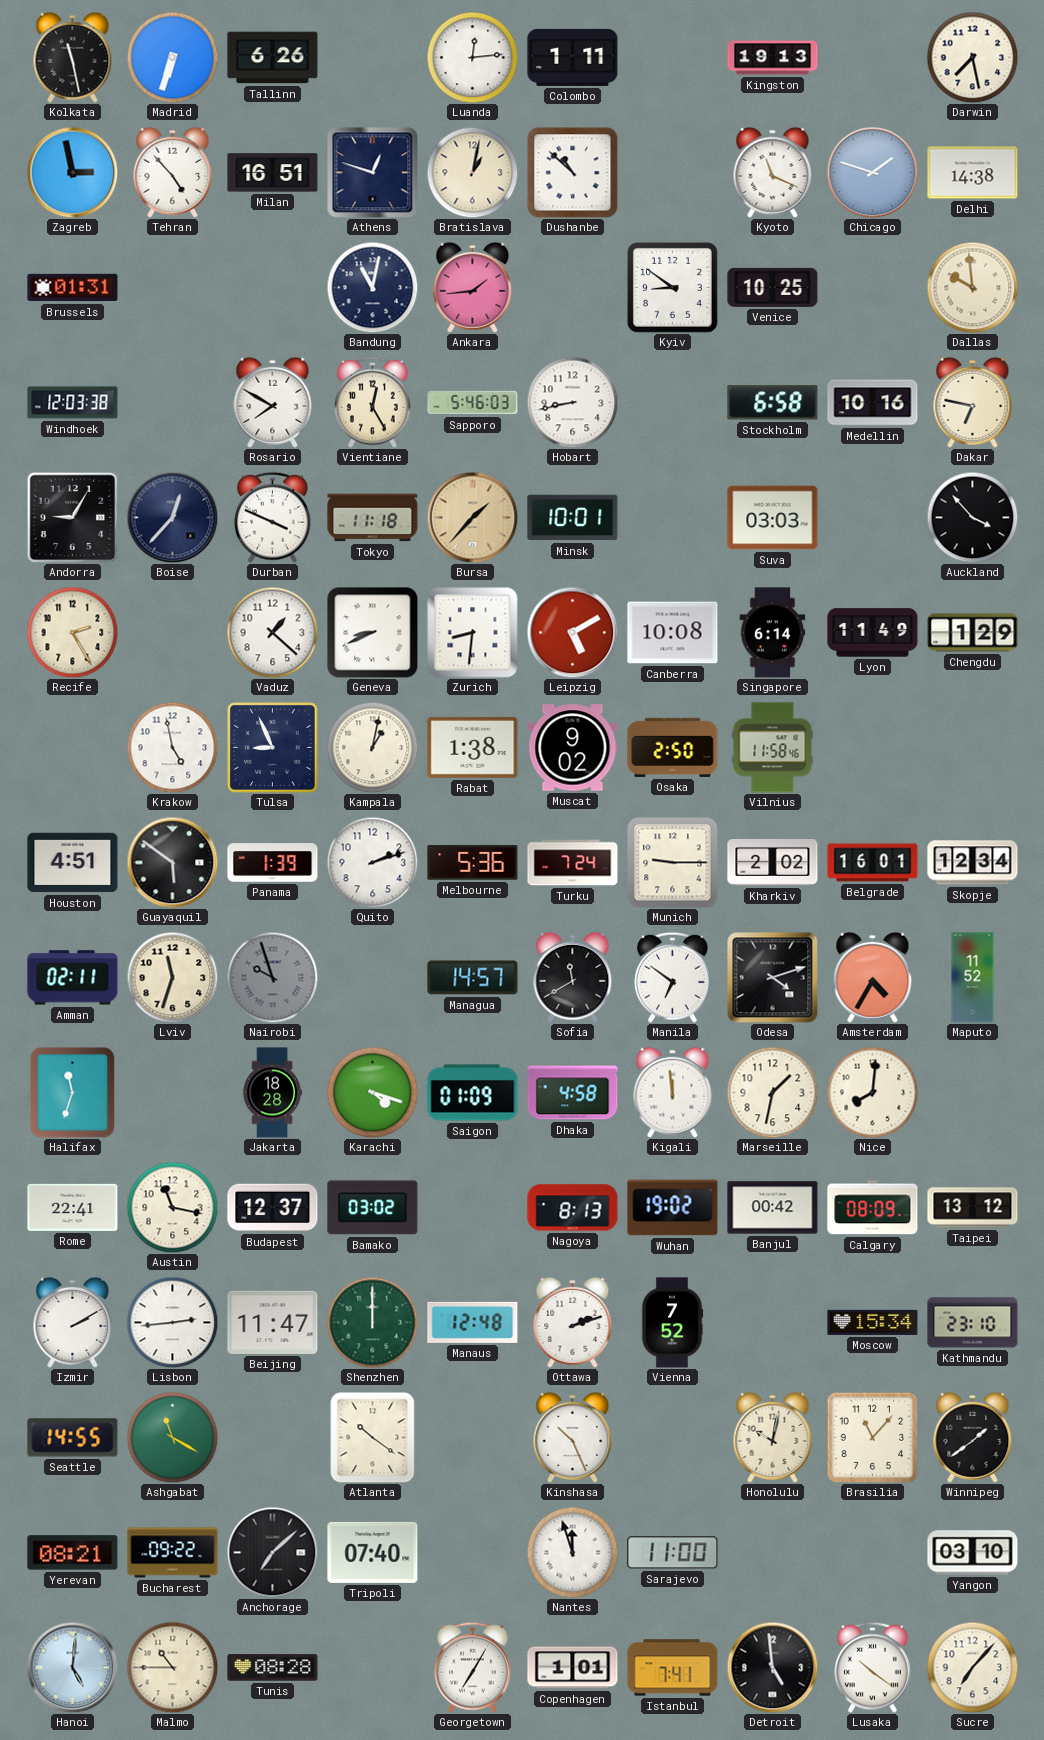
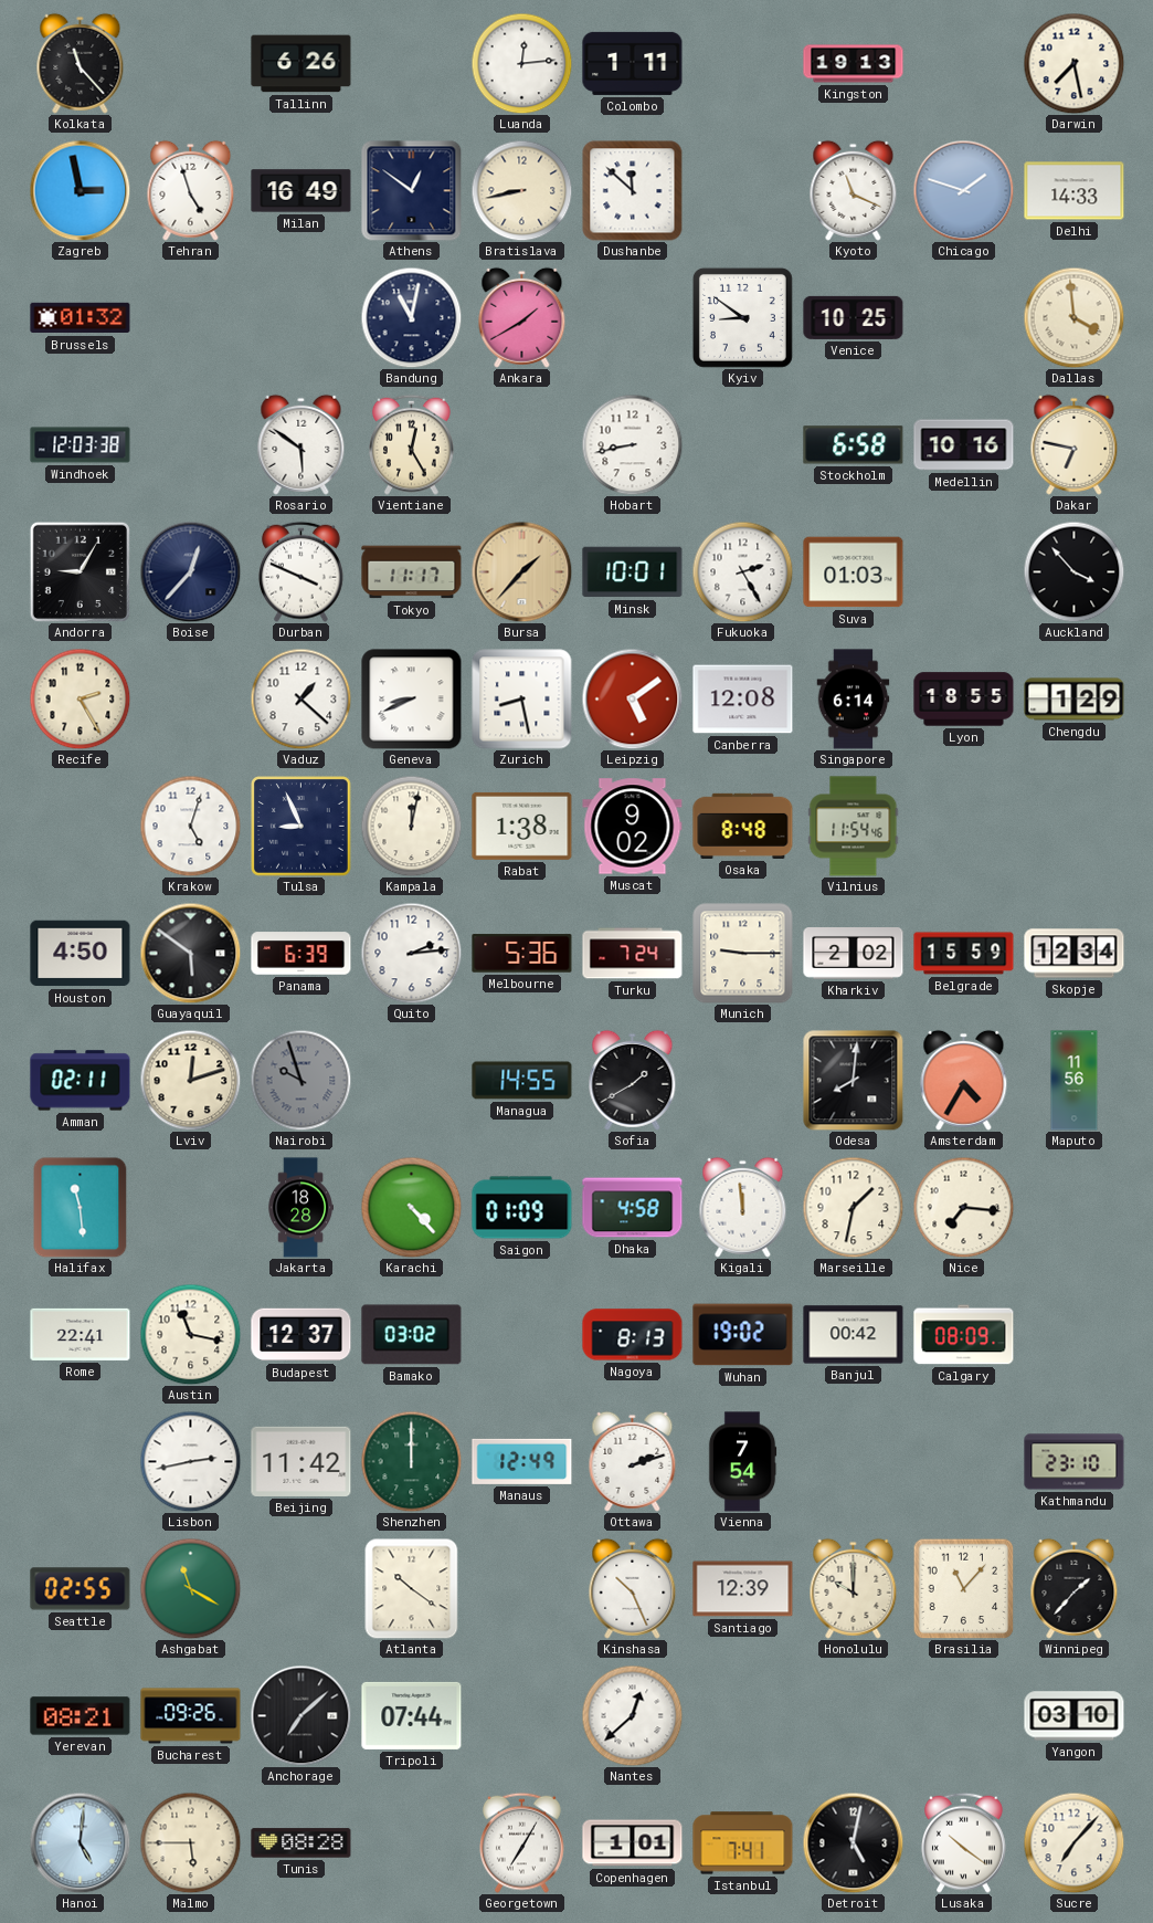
Kolkata: 11:28 -> 11:23 (81, 63)
Madrid: 6:33 -> none (172, 57)
Tehran: 4:53 -> 4:57 (191, 190)
Milan: 16:51 -> 16:49 (302, 191)
Athens: 12:48 -> 12:51 (411, 190)
Bratislava: 1:02 -> 8:43 (521, 190)
Dushanbe: 10:52 -> 11:52 (633, 191)
Delhi: 14:38 -> 14:33 (1075, 191)
Brussels: 01:31 -> 01:32 (81, 318)
Ankara: 1:44 -> 1:40 (522, 317)
Dallas: 9:59 -> 3:59 (1073, 317)
Rosario: 7:50 -> 5:51 (302, 444)
Sapporo: 5:46 -> none (473, 403)
Tokyo: 11:18 -> 11:17 (412, 572)
Fukuoka: none -> 2:25 (742, 571)
Suva: 03:03 -> 01:03 (854, 572)
Zurich: 8:31 -> 8:28 (522, 700)
Leipzig: 5:10 -> 5:09 (632, 698)
Canberra: 10:08 -> 12:08 (743, 700)
Lyon: 11:49 -> 18:55 (964, 700)
Krakow: 4:58 -> 5:03 (190, 826)
Kampala: 1:02 -> 12:02 (411, 826)
Osaka: 2:50 -> 8:48 (743, 826)
Vilnius: 11:58 -> 11:54 (854, 827)
Houston: 4:51 -> 4:50 (81, 954)
Panama: 1:39 -> 6:39 (302, 954)
Quito: 2:12 -> 2:14 (411, 953)
Belgrade: 16:01 -> 15:59 (964, 954)
Lviv: 11:33 -> 12:12 (190, 1080)
Managua: 14:57 -> 14:55 (522, 1081)
Sofia: 11:40 -> 1:40 (633, 1080)
Manila: 6:51 -> none (673, 977)
Odesa: 4:12 -> 8:01 (853, 1080)
Maputo: 11:52 -> 11:56 (1075, 1081)
Halifax: 11:33 -> 11:29 (81, 1207)
Karachi: 4:18 -> 4:23 (411, 1207)
Nice: 8:01 -> 7:16 (963, 1207)
Taipei: 13:12 -> none (973, 1208)
Izmir: 2:10 -> none (73, 1322)
Lisbon: 2:44 -> 2:43 (190, 1461)
Beijing: 11:47 -> 11:42 (302, 1461)
Manaus: 12:48 -> 12:49 (522, 1461)
Vienna: 7:52 -> 7:54 (742, 1462)
Moscow: 15:34 -> none (873, 1322)
Seattle: 14:55 -> 02:55 (81, 1589)
Santiago: none -> 12:39 (743, 1589)
Honolulu: 10:02 -> 10:00 (854, 1588)
Winnipeg: 1:39 -> 1:37 (1075, 1588)
Bucharest: 09:22 -> 09:26 (191, 1716)
Tripoli: 07:40 -> 07:44 (412, 1715)
Nantes: 11:57 -> 12:38 (632, 1715)
Sarajevo: 11:00 -> none (673, 1553)
Malmo: 10:45 -> 5:45 (190, 1842)
Detroit: 4:59 -> 5:02 (853, 1842)
